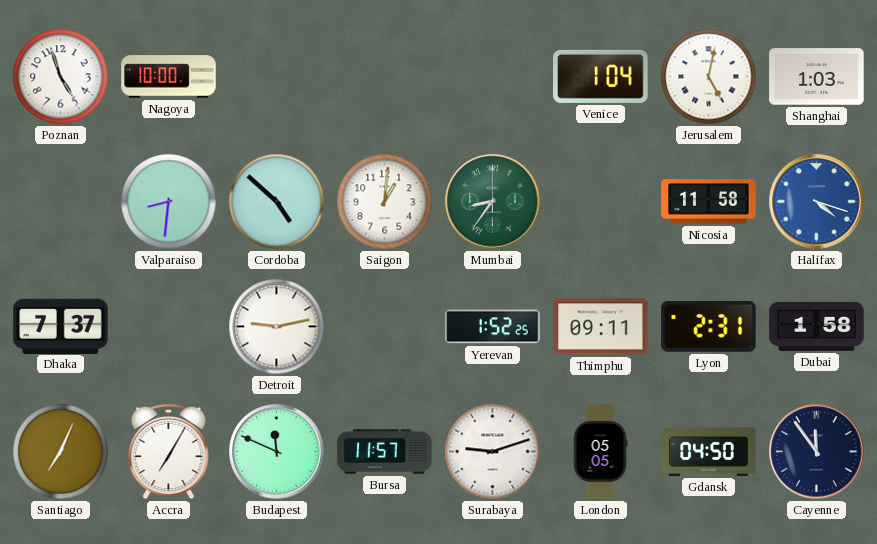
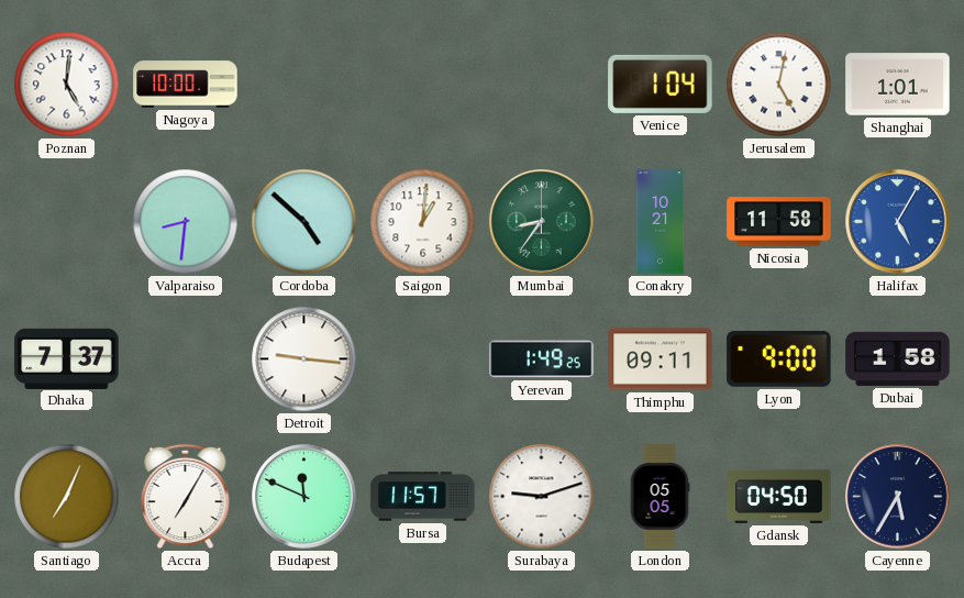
Poznan: 4:57 -> 5:01 (67, 85)
Shanghai: 1:03 -> 1:01 (898, 85)
Conakry: none -> 10:21 (661, 222)
Halifax: 4:18 -> 5:05 (898, 222)
Detroit: 9:13 -> 9:16 (304, 359)
Yerevan: 1:52 -> 1:49 (542, 359)
Lyon: 2:31 -> 9:00 (779, 358)
Cayenne: 11:54 -> 5:35 (898, 497)
